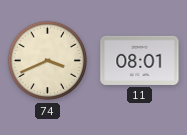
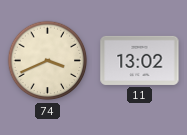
11: 08:01 -> 13:02 (140, 60)
